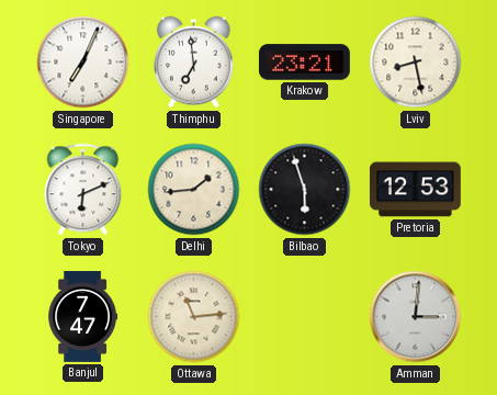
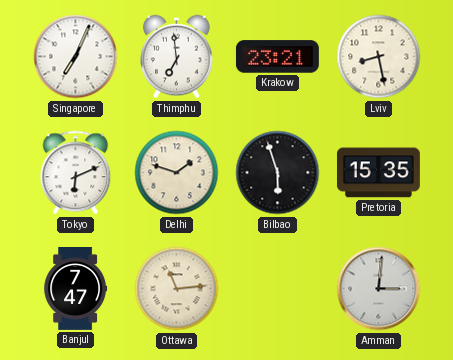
Delhi: 1:44 -> 1:48 (177, 173)
Pretoria: 12:53 -> 15:35 (378, 173)
